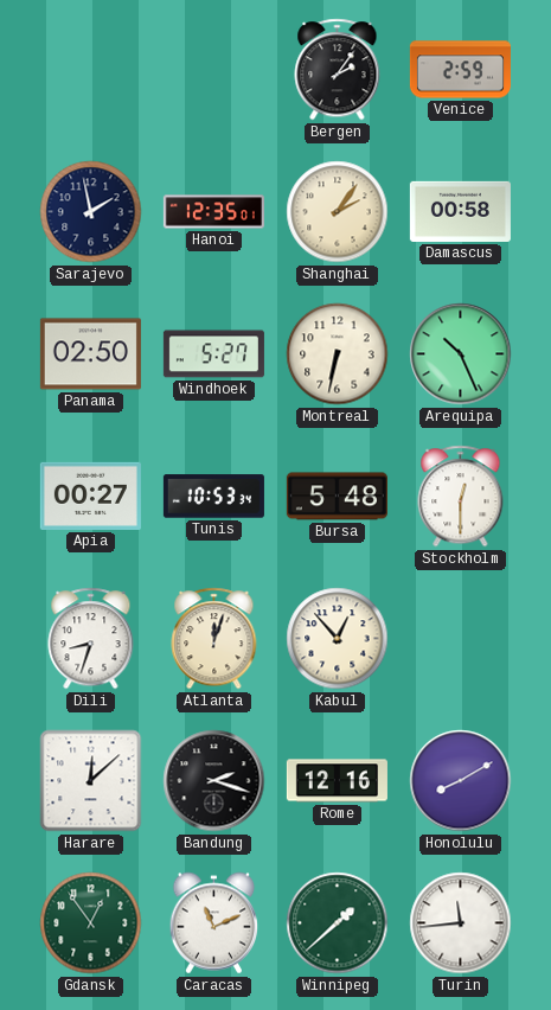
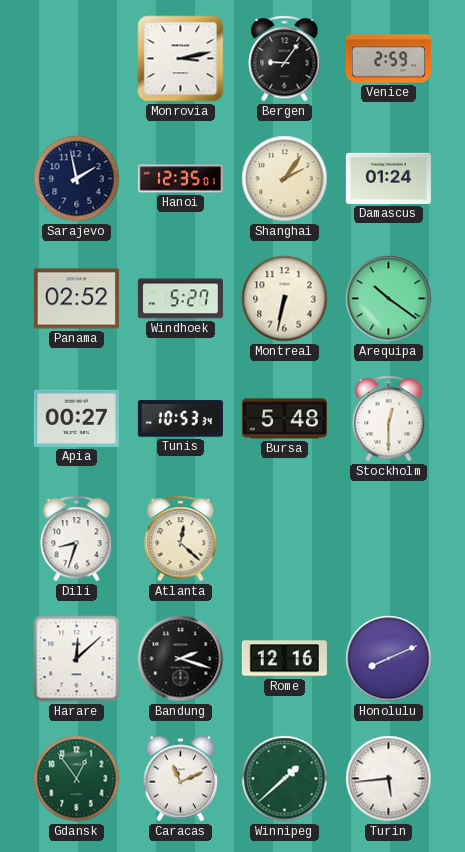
Monrovia: none -> 3:13 (181, 59)
Bergen: 2:06 -> 9:06 (285, 59)
Damascus: 00:58 -> 01:24 (388, 178)
Panama: 02:50 -> 02:52 (76, 299)
Arequipa: 10:26 -> 10:21 (389, 299)
Atlanta: 12:03 -> 12:22 (181, 539)
Kabul: 12:53 -> none (338, 639)
Honolulu: 8:10 -> 8:11 (389, 659)
Turin: 11:44 -> 5:44 (389, 779)
